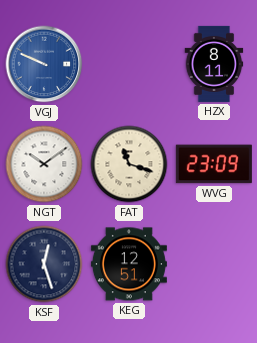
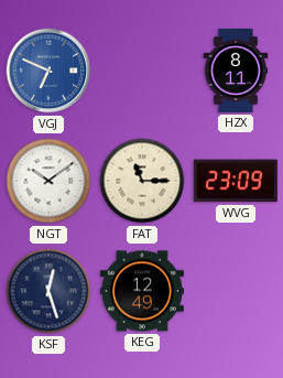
VGJ: 9:49 -> 6:49 (48, 71)
FAT: 11:18 -> 11:15 (142, 181)
KEG: 12:51 -> 12:49 (142, 291)
